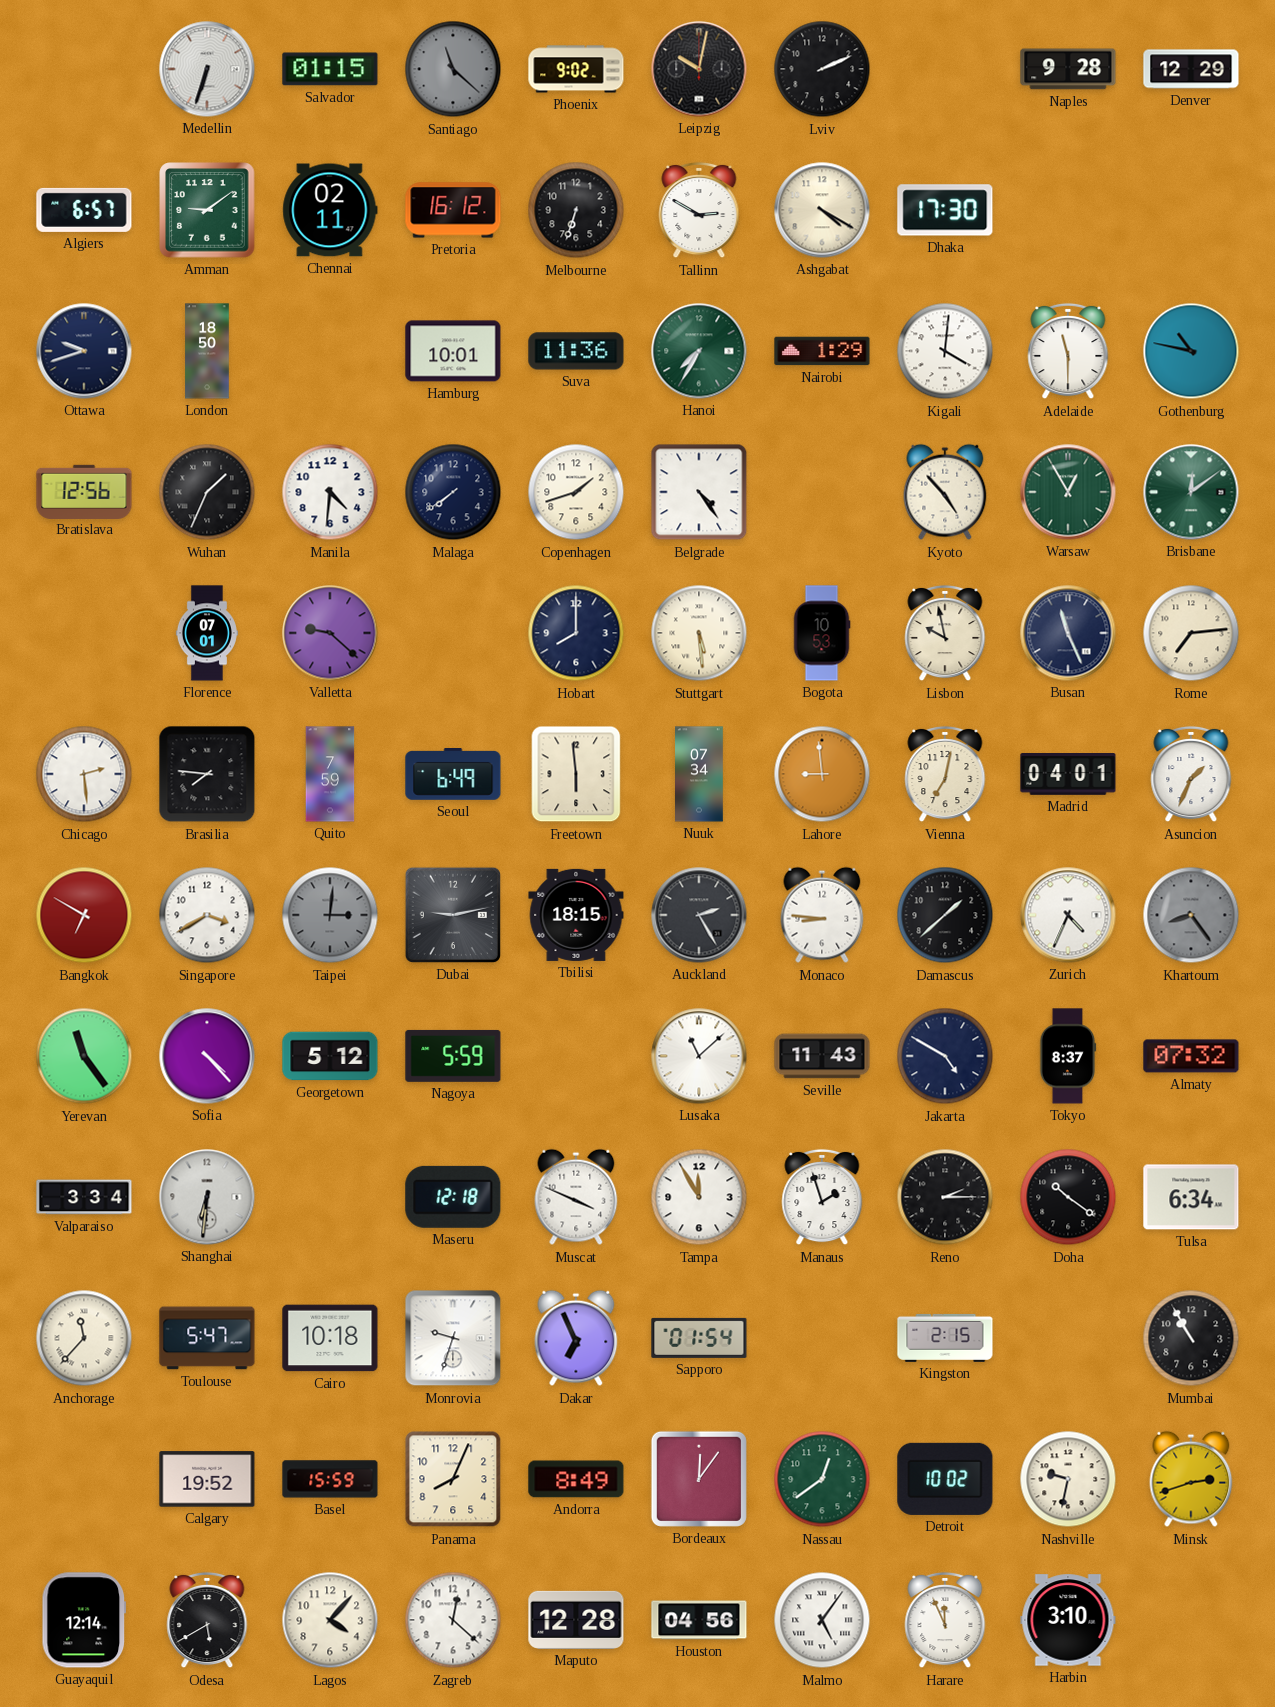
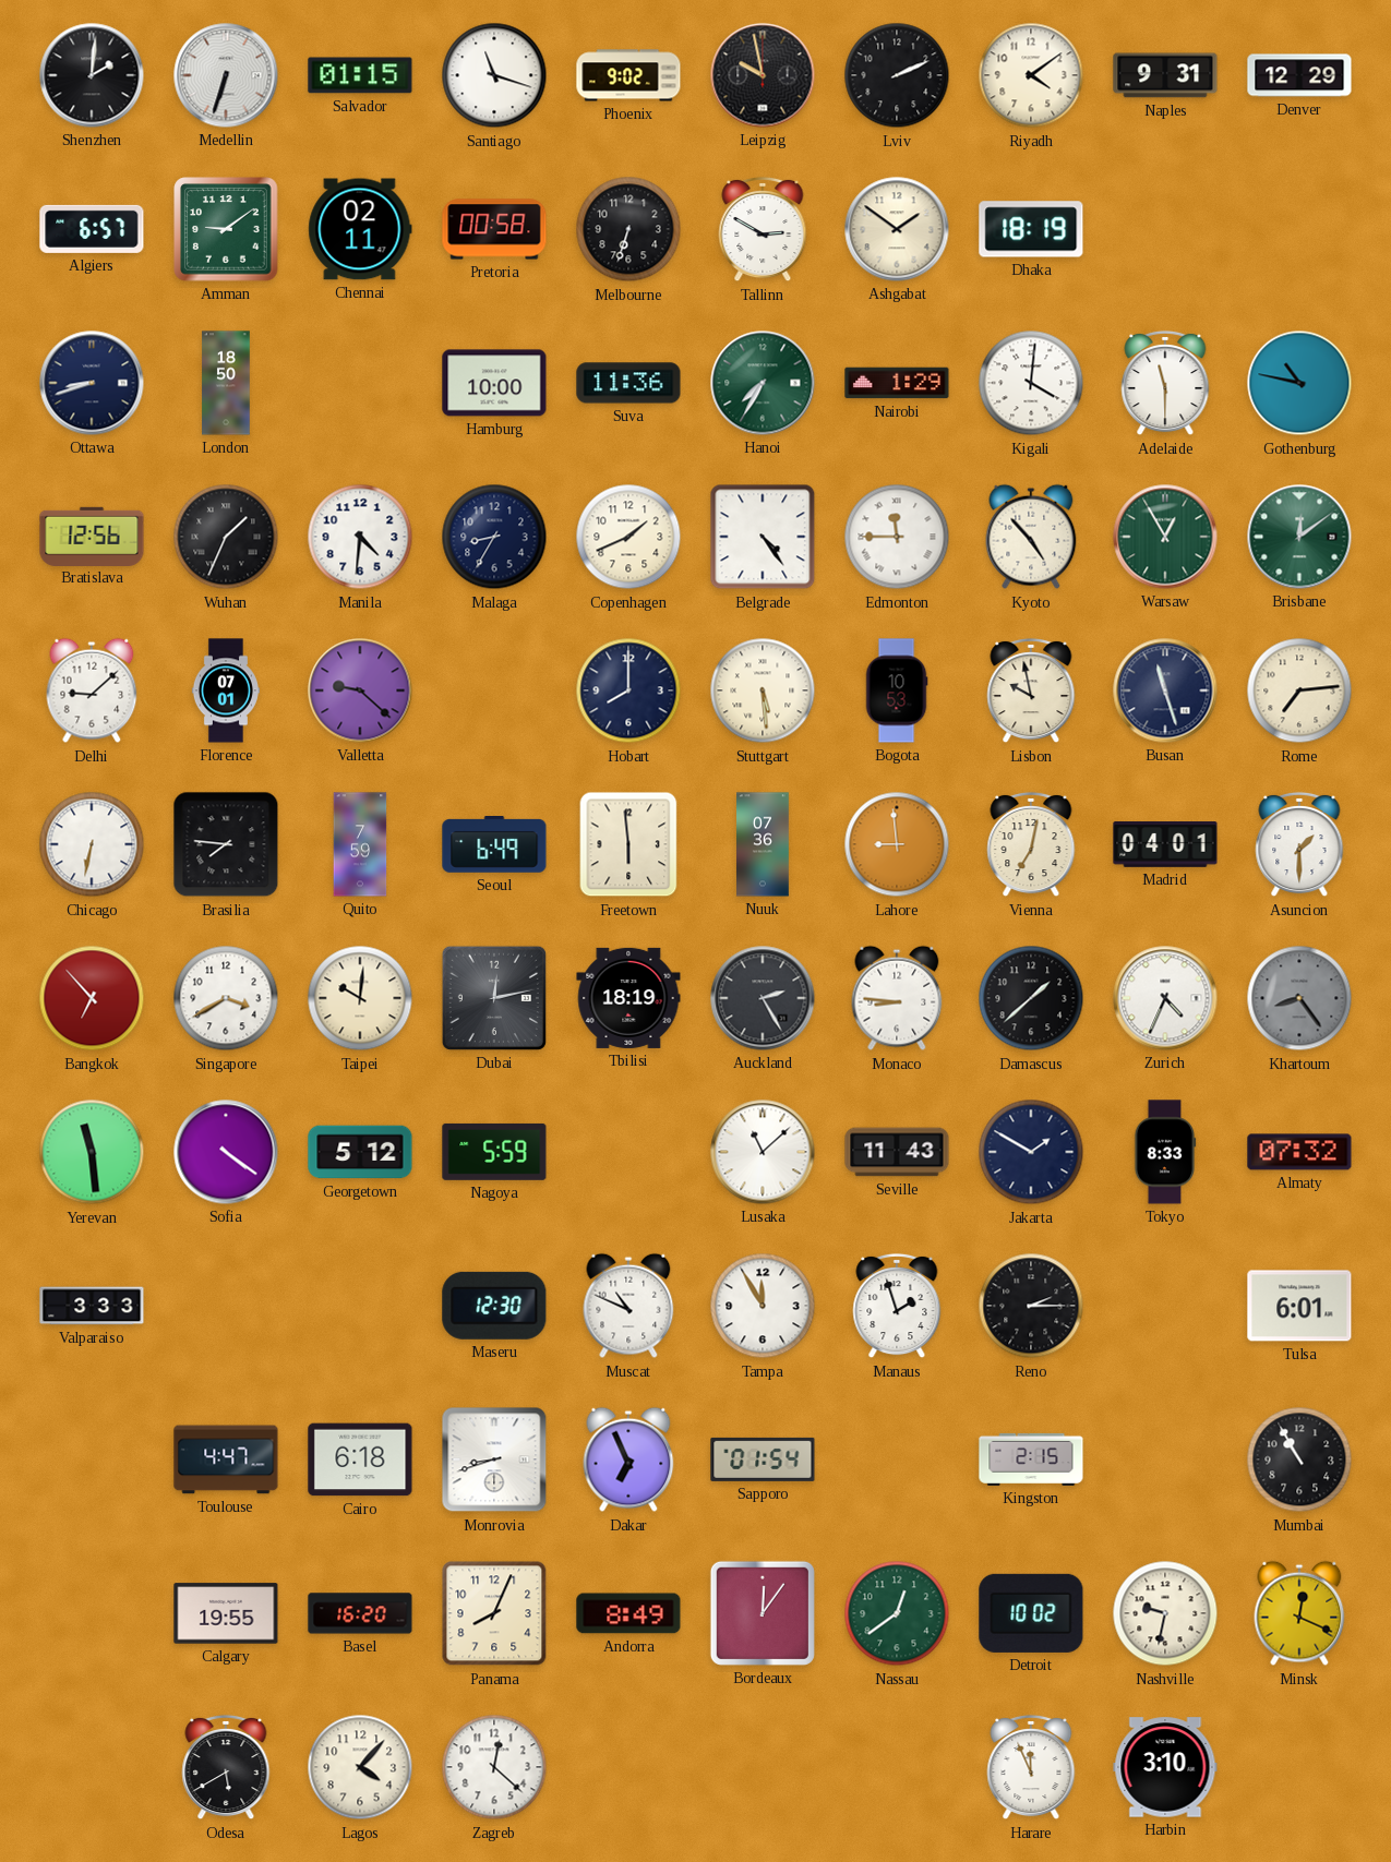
Shenzhen: none -> 2:01 (92, 75)
Santiago: 11:22 -> 11:18 (494, 75)
Santiago dial: grey -> white (494, 75)
Leipzig: 10:02 -> 9:58 (763, 75)
Riyadh: none -> 4:09 (1031, 75)
Naples: 9:28 -> 9:31 (1165, 75)
Pretoria: 16:12 -> 00:58 (494, 229)
Ashgabat: 4:20 -> 1:51 (897, 229)
Dhaka: 17:30 -> 18:19 (1031, 229)
Ottawa: 9:42 -> 8:42 (92, 383)
Hamburg: 10:01 -> 10:00 (494, 383)
Malaga: 7:39 -> 8:35 (494, 537)
Copenhagen: 1:42 -> 1:41 (628, 537)
Edmonton: none -> 11:45 (897, 537)
Delhi: none -> 9:08 (92, 690)
Busan: 11:26 -> 11:27 (1165, 690)
Chicago: 2:29 -> 6:32 (92, 844)
Nuuk: 07:34 -> 07:36 (763, 844)
Asuncion: 1:34 -> 1:30 (1299, 844)
Bangkok: 6:50 -> 6:53 (92, 998)
Taipei: 3:01 -> 10:01 (360, 998)
Taipei dial: grey -> cream (360, 998)
Dubai: 9:13 -> 12:13 (494, 998)
Tbilisi: 18:15 -> 18:19 (628, 998)
Yerevan: 11:24 -> 11:29 (92, 1152)
Sofia: 4:23 -> 4:21 (226, 1152)
Jakarta: 4:50 -> 1:50 (1031, 1152)
Tokyo: 8:37 -> 8:33 (1165, 1152)
Valparaiso: 3:34 -> 3:33 (92, 1306)
Shanghai: 6:31 -> none (207, 1197)
Maseru: 12:18 -> 12:30 (494, 1306)
Muscat: 3:49 -> 10:49 (628, 1306)
Doha: 10:21 -> none (1068, 1197)
Tulsa: 6:34 -> 6:01 (1299, 1306)
Anchorage: 11:37 -> none (84, 1338)
Toulouse: 5:47 -> 4:47 (226, 1459)
Cairo: 10:18 -> 6:18 (360, 1459)
Monrovia: 9:33 -> 8:42 (494, 1459)
Calgary: 19:52 -> 19:55 (226, 1613)
Basel: 15:59 -> 16:20 (360, 1613)
Minsk: 2:42 -> 12:19 (1299, 1613)
Guayaquil: 12:14 -> none (84, 1620)
Maputo: 12:28 -> none (576, 1620)
Houston: 04:56 -> none (699, 1620)
Malmo: 5:06 -> none (822, 1620)
